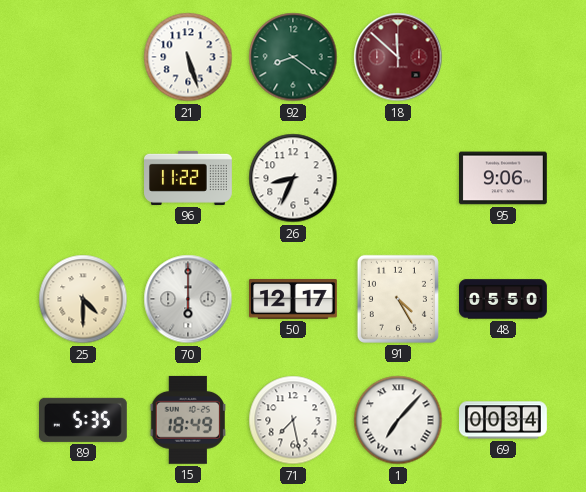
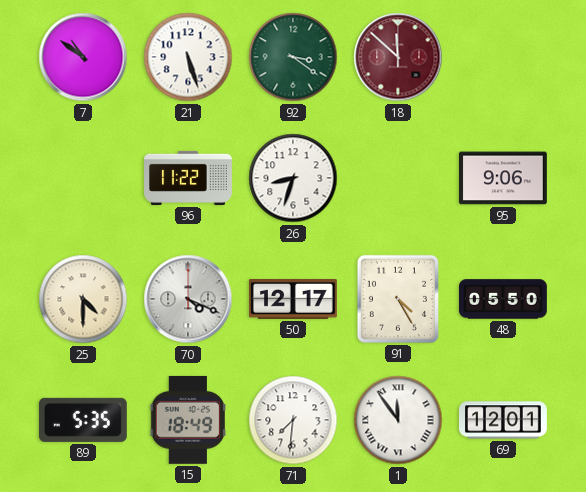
7: none -> 10:51 (83, 57)
92: 8:21 -> 3:21 (293, 57)
26: 8:34 -> 8:33 (293, 178)
70: 6:00 -> 4:19 (188, 299)
71: 7:28 -> 7:31 (293, 420)
1: 7:07 -> 11:54 (398, 420)
69: 00:34 -> 12:01 (504, 420)
